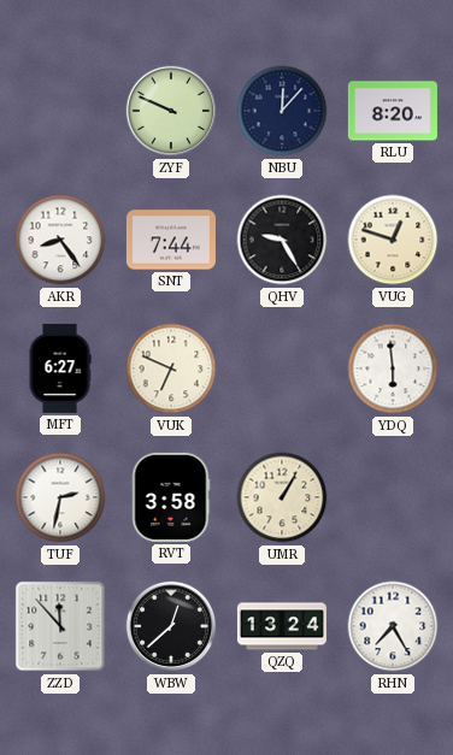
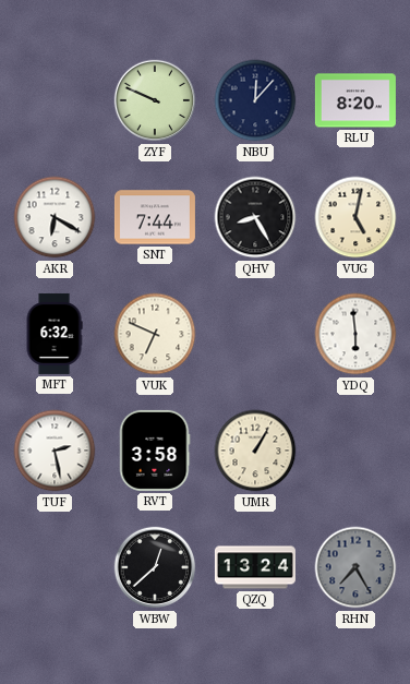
AKR: 8:24 -> 6:20 (55, 217)
QHV: 9:25 -> 8:25 (255, 217)
VUG: 12:48 -> 5:02 (355, 217)
MFT: 6:27 -> 6:32 (55, 334)
TUF: 2:32 -> 2:28 (55, 451)
ZZD: 11:53 -> none (60, 626)
RHN dial: white -> grey (355, 567)
